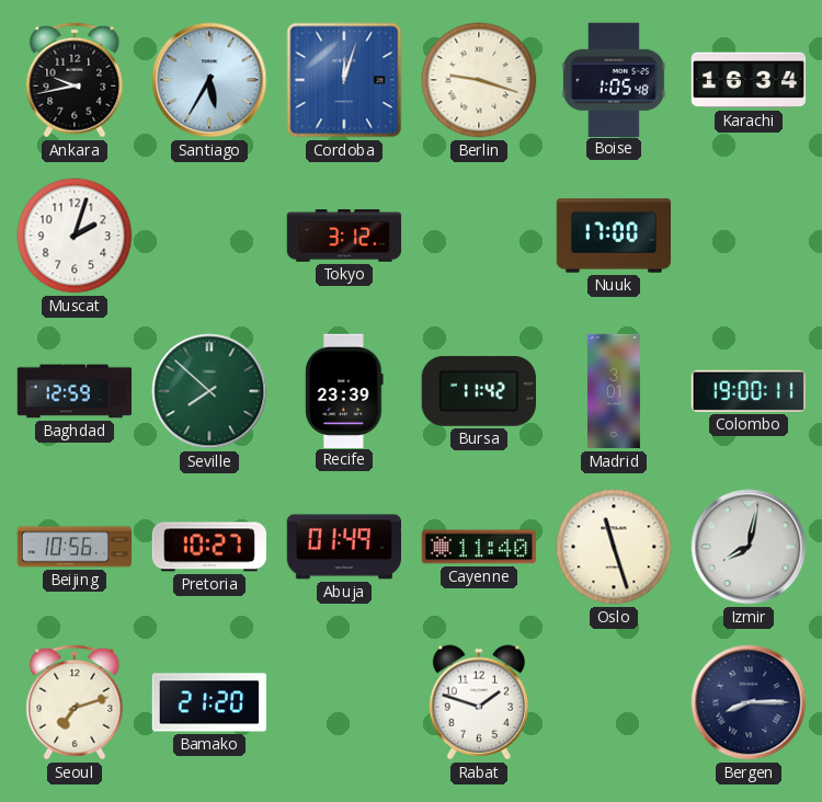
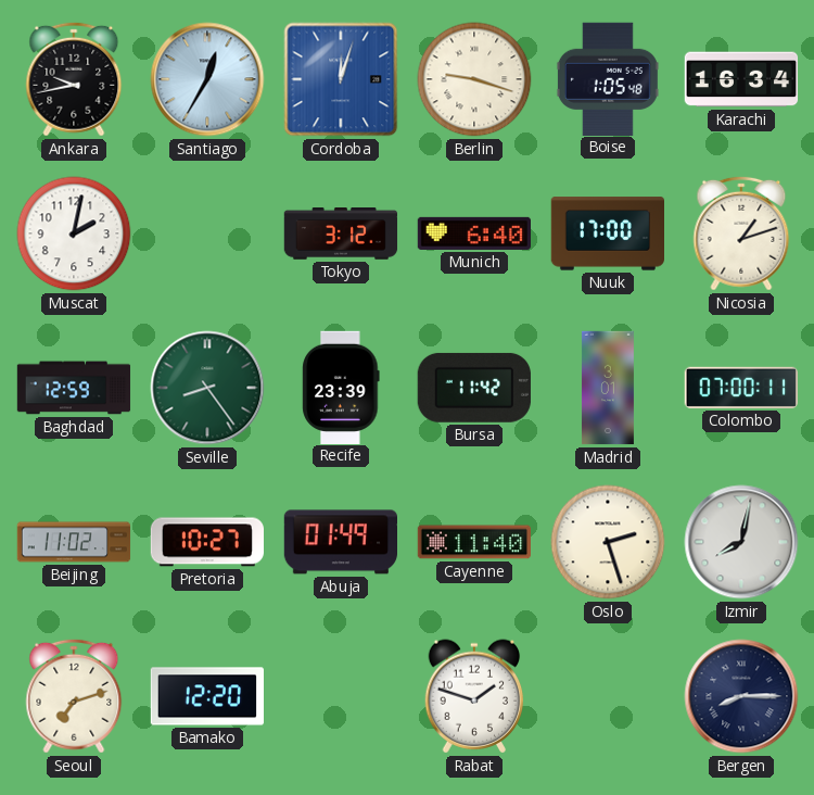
Santiago: 5:35 -> 12:35 (207, 79)
Muscat: 2:03 -> 2:02 (74, 234)
Munich: none -> 6:40 (473, 234)
Nicosia: none -> 1:12 (741, 234)
Seville: 7:52 -> 8:24 (207, 388)
Colombo: 19:00 -> 07:00 (741, 388)
Beijing: 10:56 -> 11:02 (74, 542)
Oslo: 11:27 -> 2:27 (608, 542)
Bamako: 21:20 -> 12:20 (206, 696)
